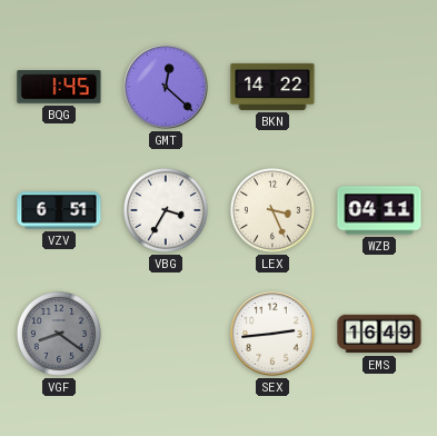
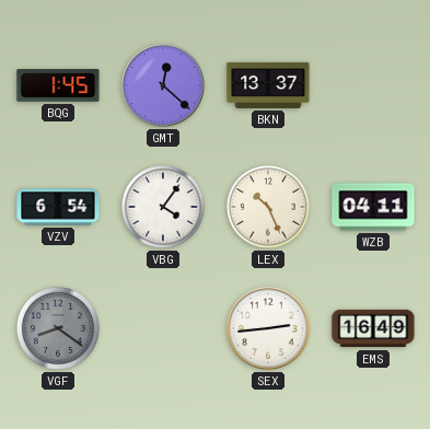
BKN: 14:22 -> 13:37 (268, 85)
VZV: 6:51 -> 6:54 (58, 207)
VBG: 3:35 -> 4:06 (163, 207)
LEX: 3:26 -> 10:26 (268, 207)
